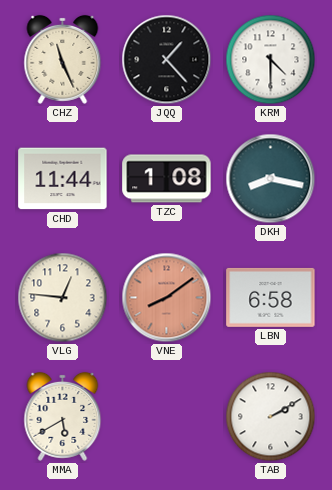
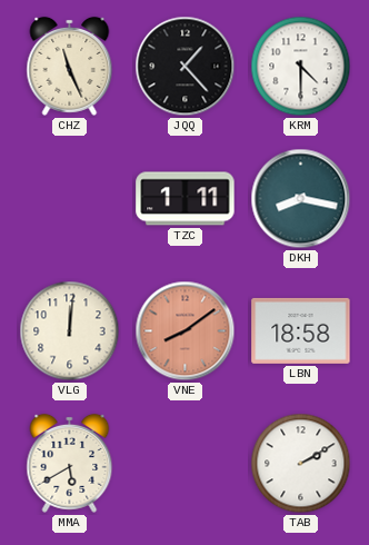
CHD: 11:44 -> none (63, 179)
TZC: 1:08 -> 1:11 (186, 199)
VLG: 12:46 -> 12:01 (70, 331)
LBN: 6:58 -> 18:58 (301, 330)
